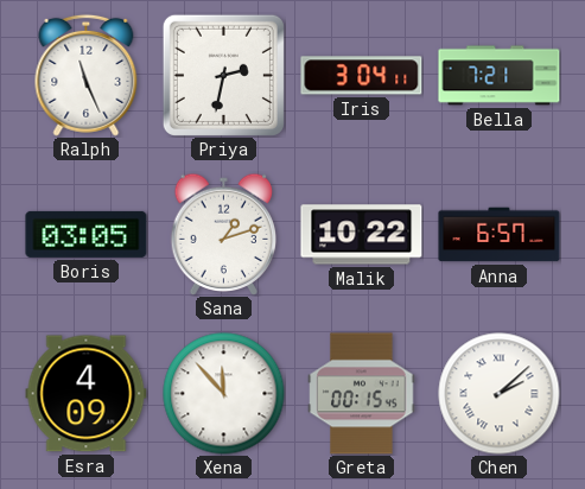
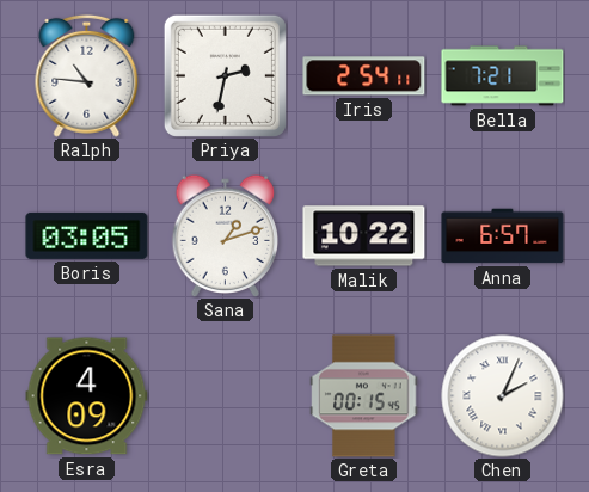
Ralph: 11:26 -> 10:46 (87, 75)
Iris: 3:04 -> 2:54 (364, 76)
Xena: 11:53 -> none (224, 394)
Chen: 2:08 -> 2:04 (503, 396)
